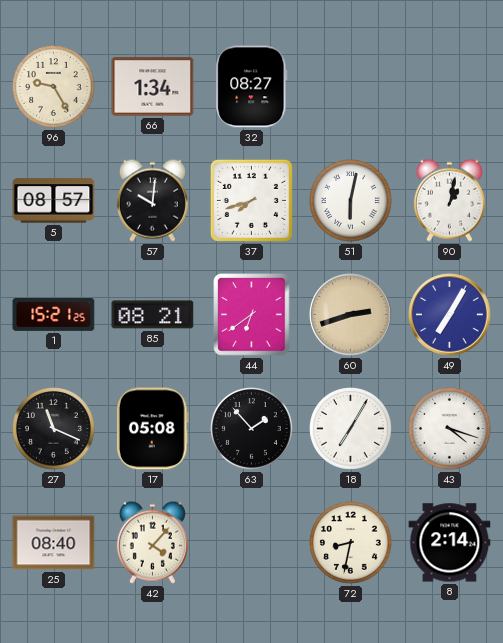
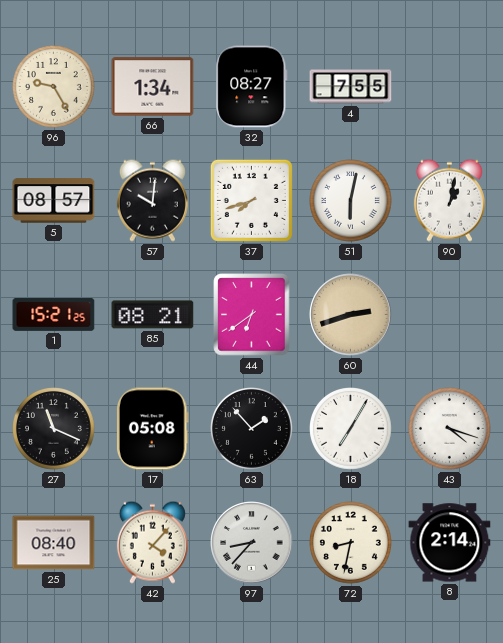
4: none -> 7:55 (351, 87)
49: 7:05 -> none (450, 315)
97: none -> 8:37 (252, 543)
